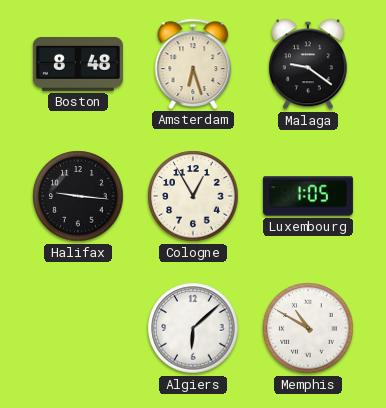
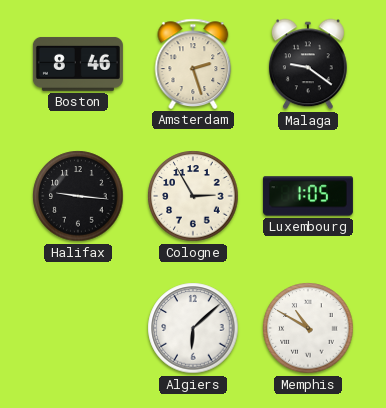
Boston: 8:48 -> 8:46 (78, 64)
Amsterdam: 6:27 -> 2:27 (193, 64)
Cologne: 12:55 -> 2:55 (193, 196)
